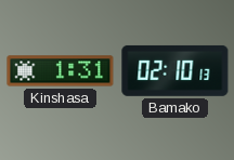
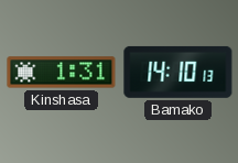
Bamako: 02:10 -> 14:10 (178, 72)
